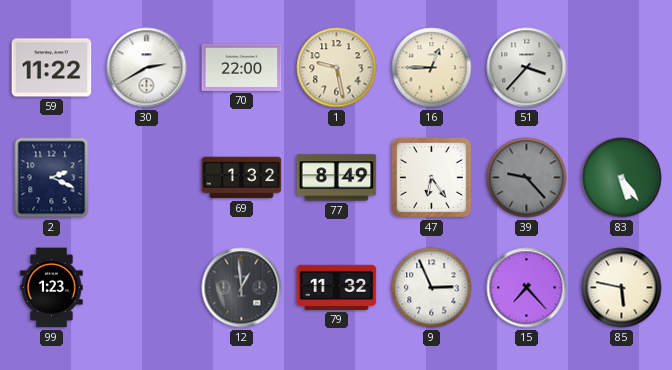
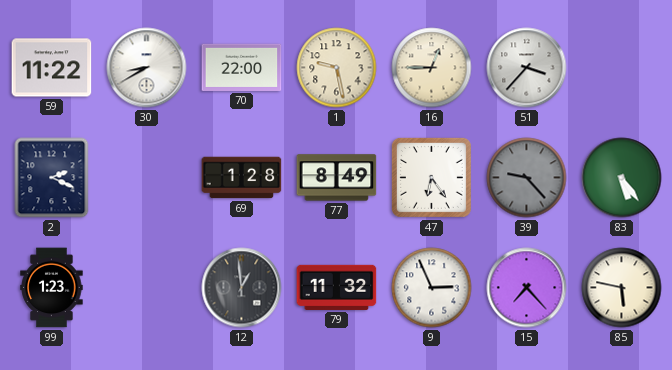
30: 2:40 -> 8:40 (147, 68)
69: 1:32 -> 1:28 (242, 178)
